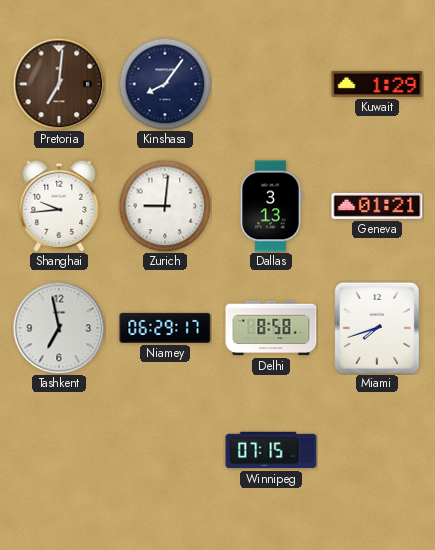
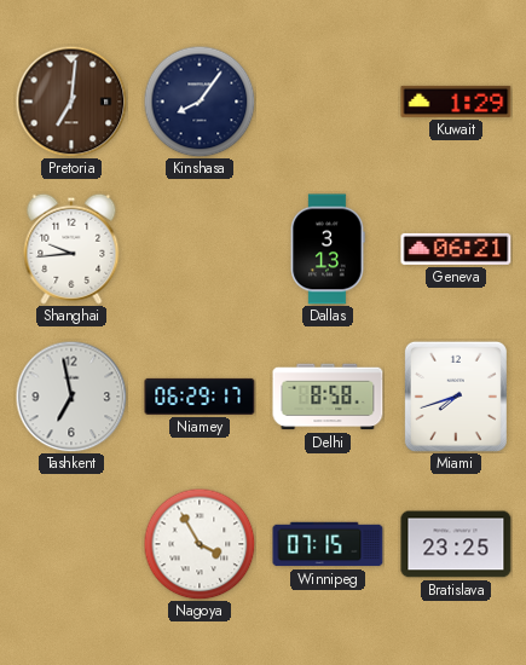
Zurich: 9:01 -> none (165, 206)
Geneva: 01:21 -> 06:21 (456, 249)
Nagoya: none -> 3:55 (200, 544)
Bratislava: none -> 23:25 (456, 544)
